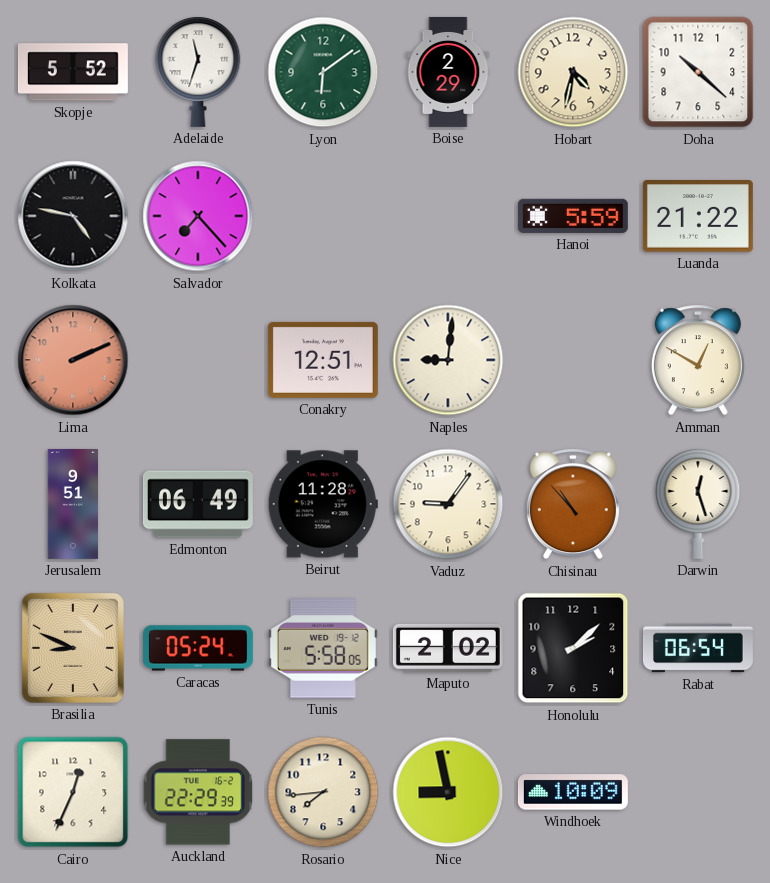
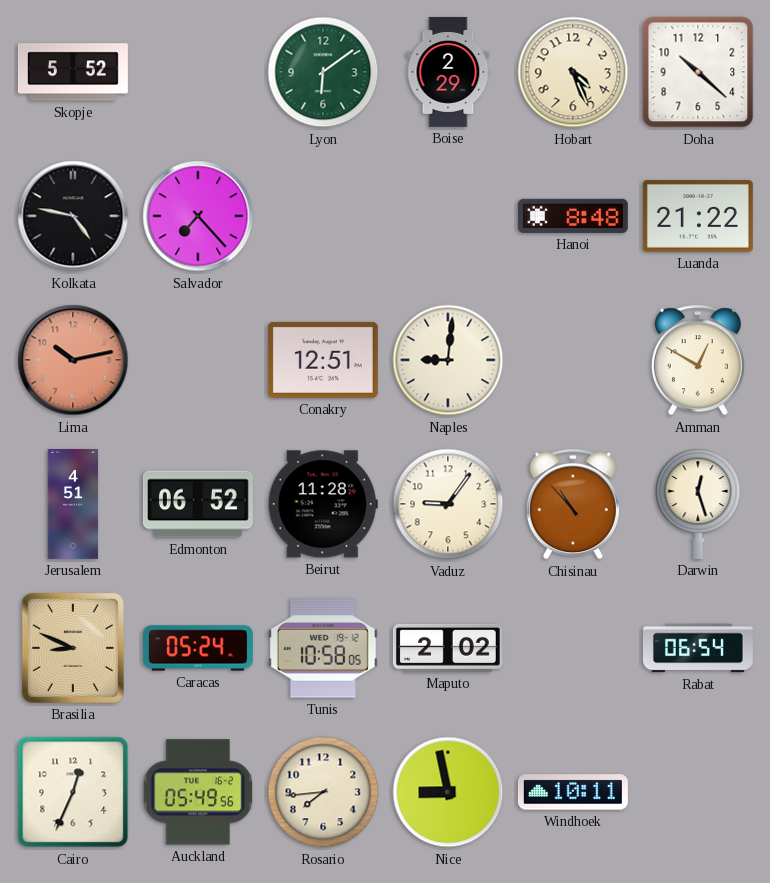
Adelaide: 11:33 -> none (198, 72)
Hobart: 4:32 -> 4:26 (573, 72)
Hanoi: 5:59 -> 8:48 (573, 216)
Lima: 2:11 -> 10:13 (73, 360)
Jerusalem: 9:51 -> 4:51 (73, 504)
Edmonton: 06:49 -> 06:52 (198, 504)
Tunis: 5:58 -> 10:58 (323, 648)
Honolulu: 2:08 -> none (573, 648)
Auckland: 22:29 -> 05:49 (198, 792)
Windhoek: 10:09 -> 10:11 (573, 792)
